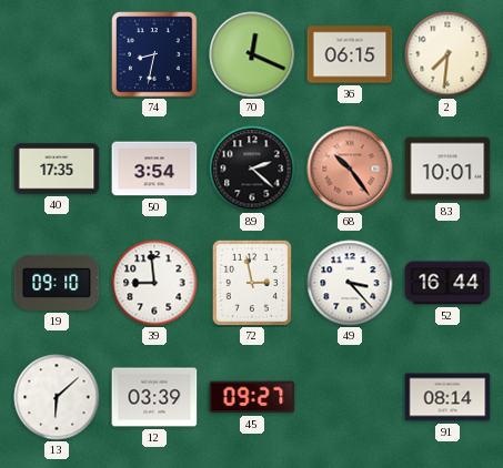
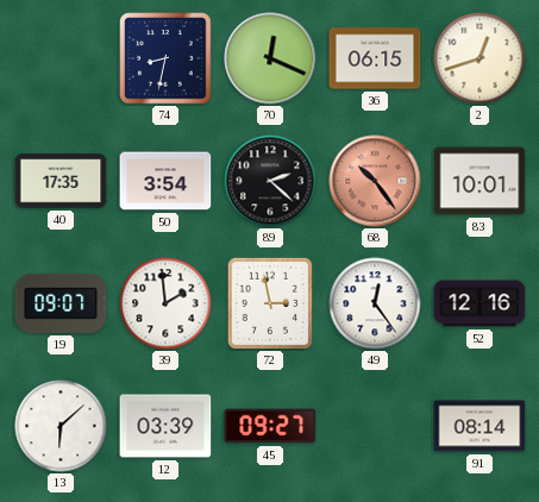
2: 7:31 -> 12:42 (480, 58)
19: 09:10 -> 09:07 (61, 303)
39: 8:59 -> 1:59 (165, 303)
49: 3:23 -> 12:24 (375, 303)
52: 16:44 -> 12:16 (480, 303)
